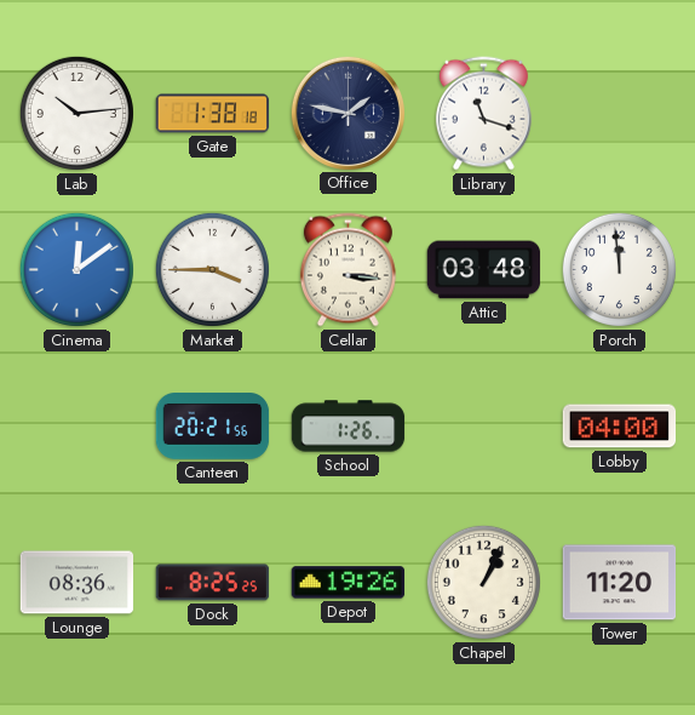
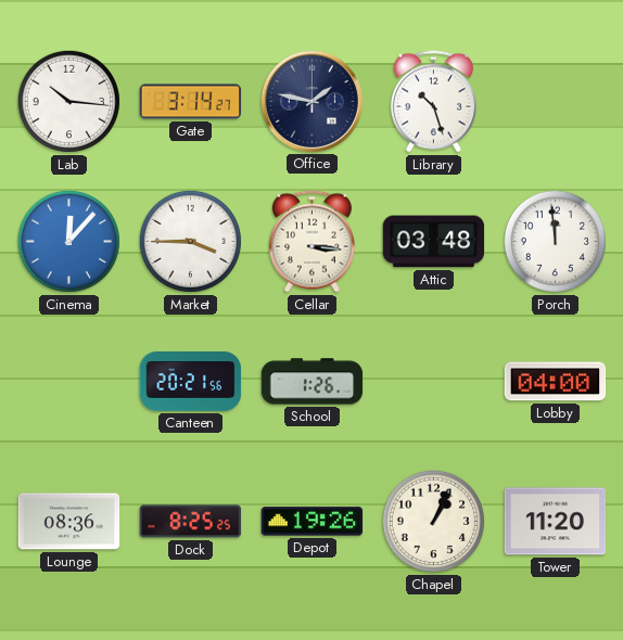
Lab: 10:14 -> 10:16 (68, 101)
Gate: 1:38 -> 3:14 (191, 102)
Library: 11:18 -> 10:27 (433, 102)
Cinema: 12:09 -> 12:07 (68, 241)
